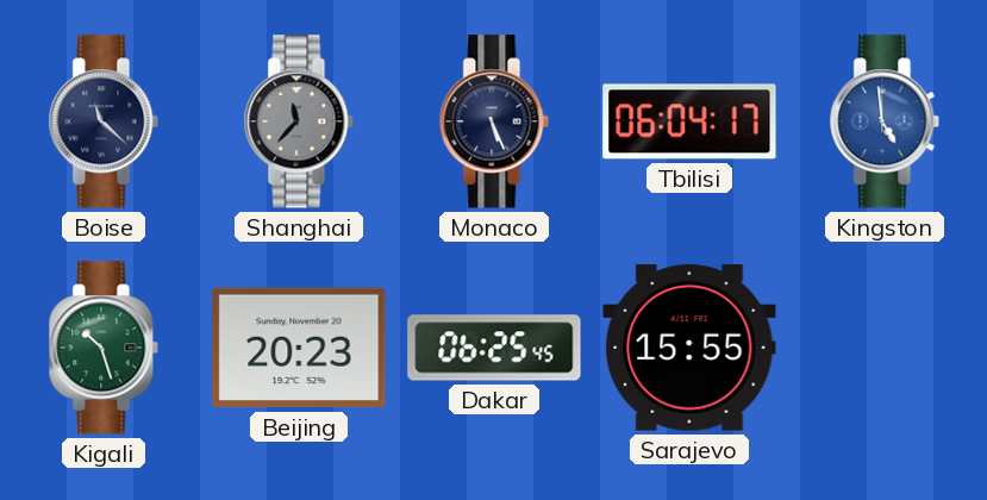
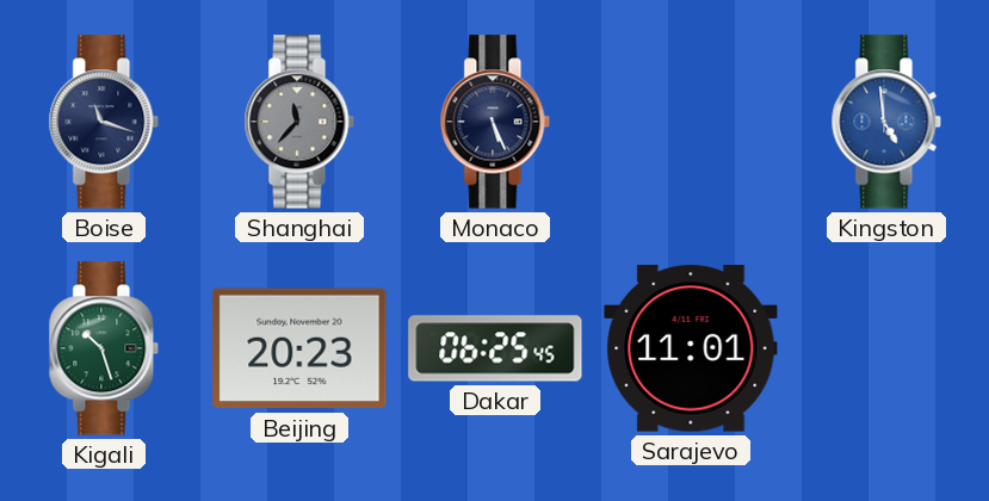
Boise: 11:22 -> 11:18 (104, 122)
Tbilisi: 06:04 -> none (689, 121)
Sarajevo: 15:55 -> 11:01 (691, 348)
